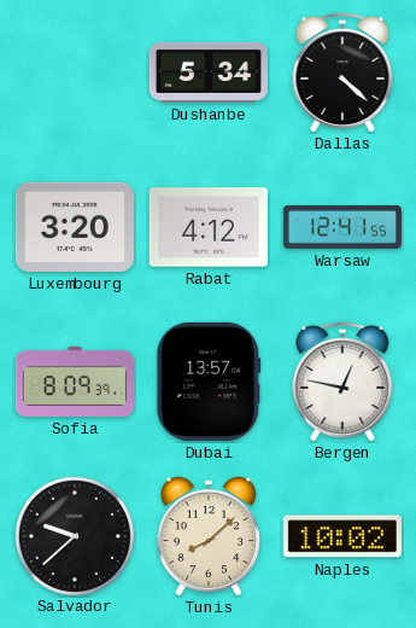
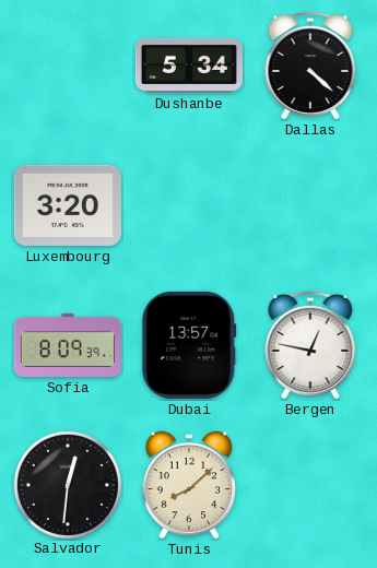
Rabat: 4:12 -> none (209, 227)
Warsaw: 12:41 -> none (342, 228)
Salvador: 9:38 -> 12:31 (67, 484)
Naples: 10:02 -> none (342, 536)
